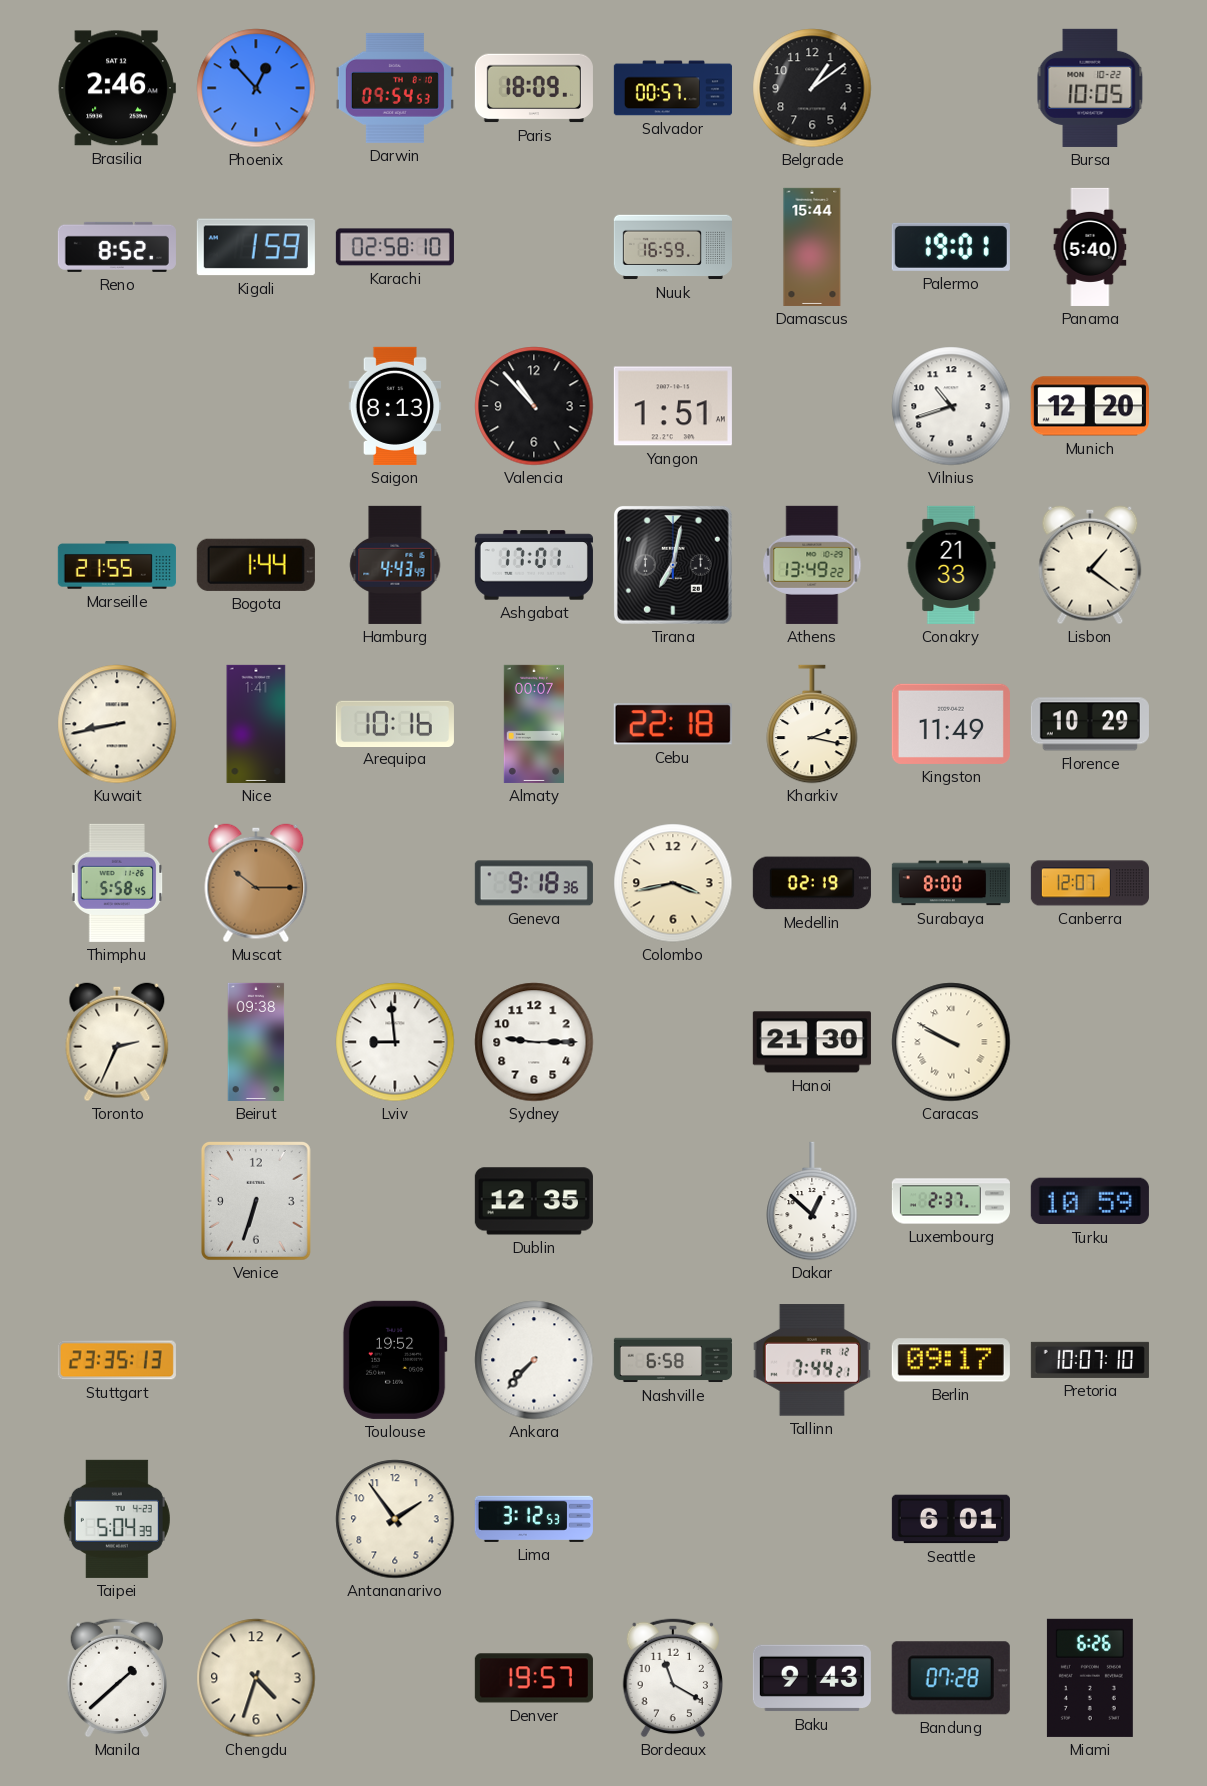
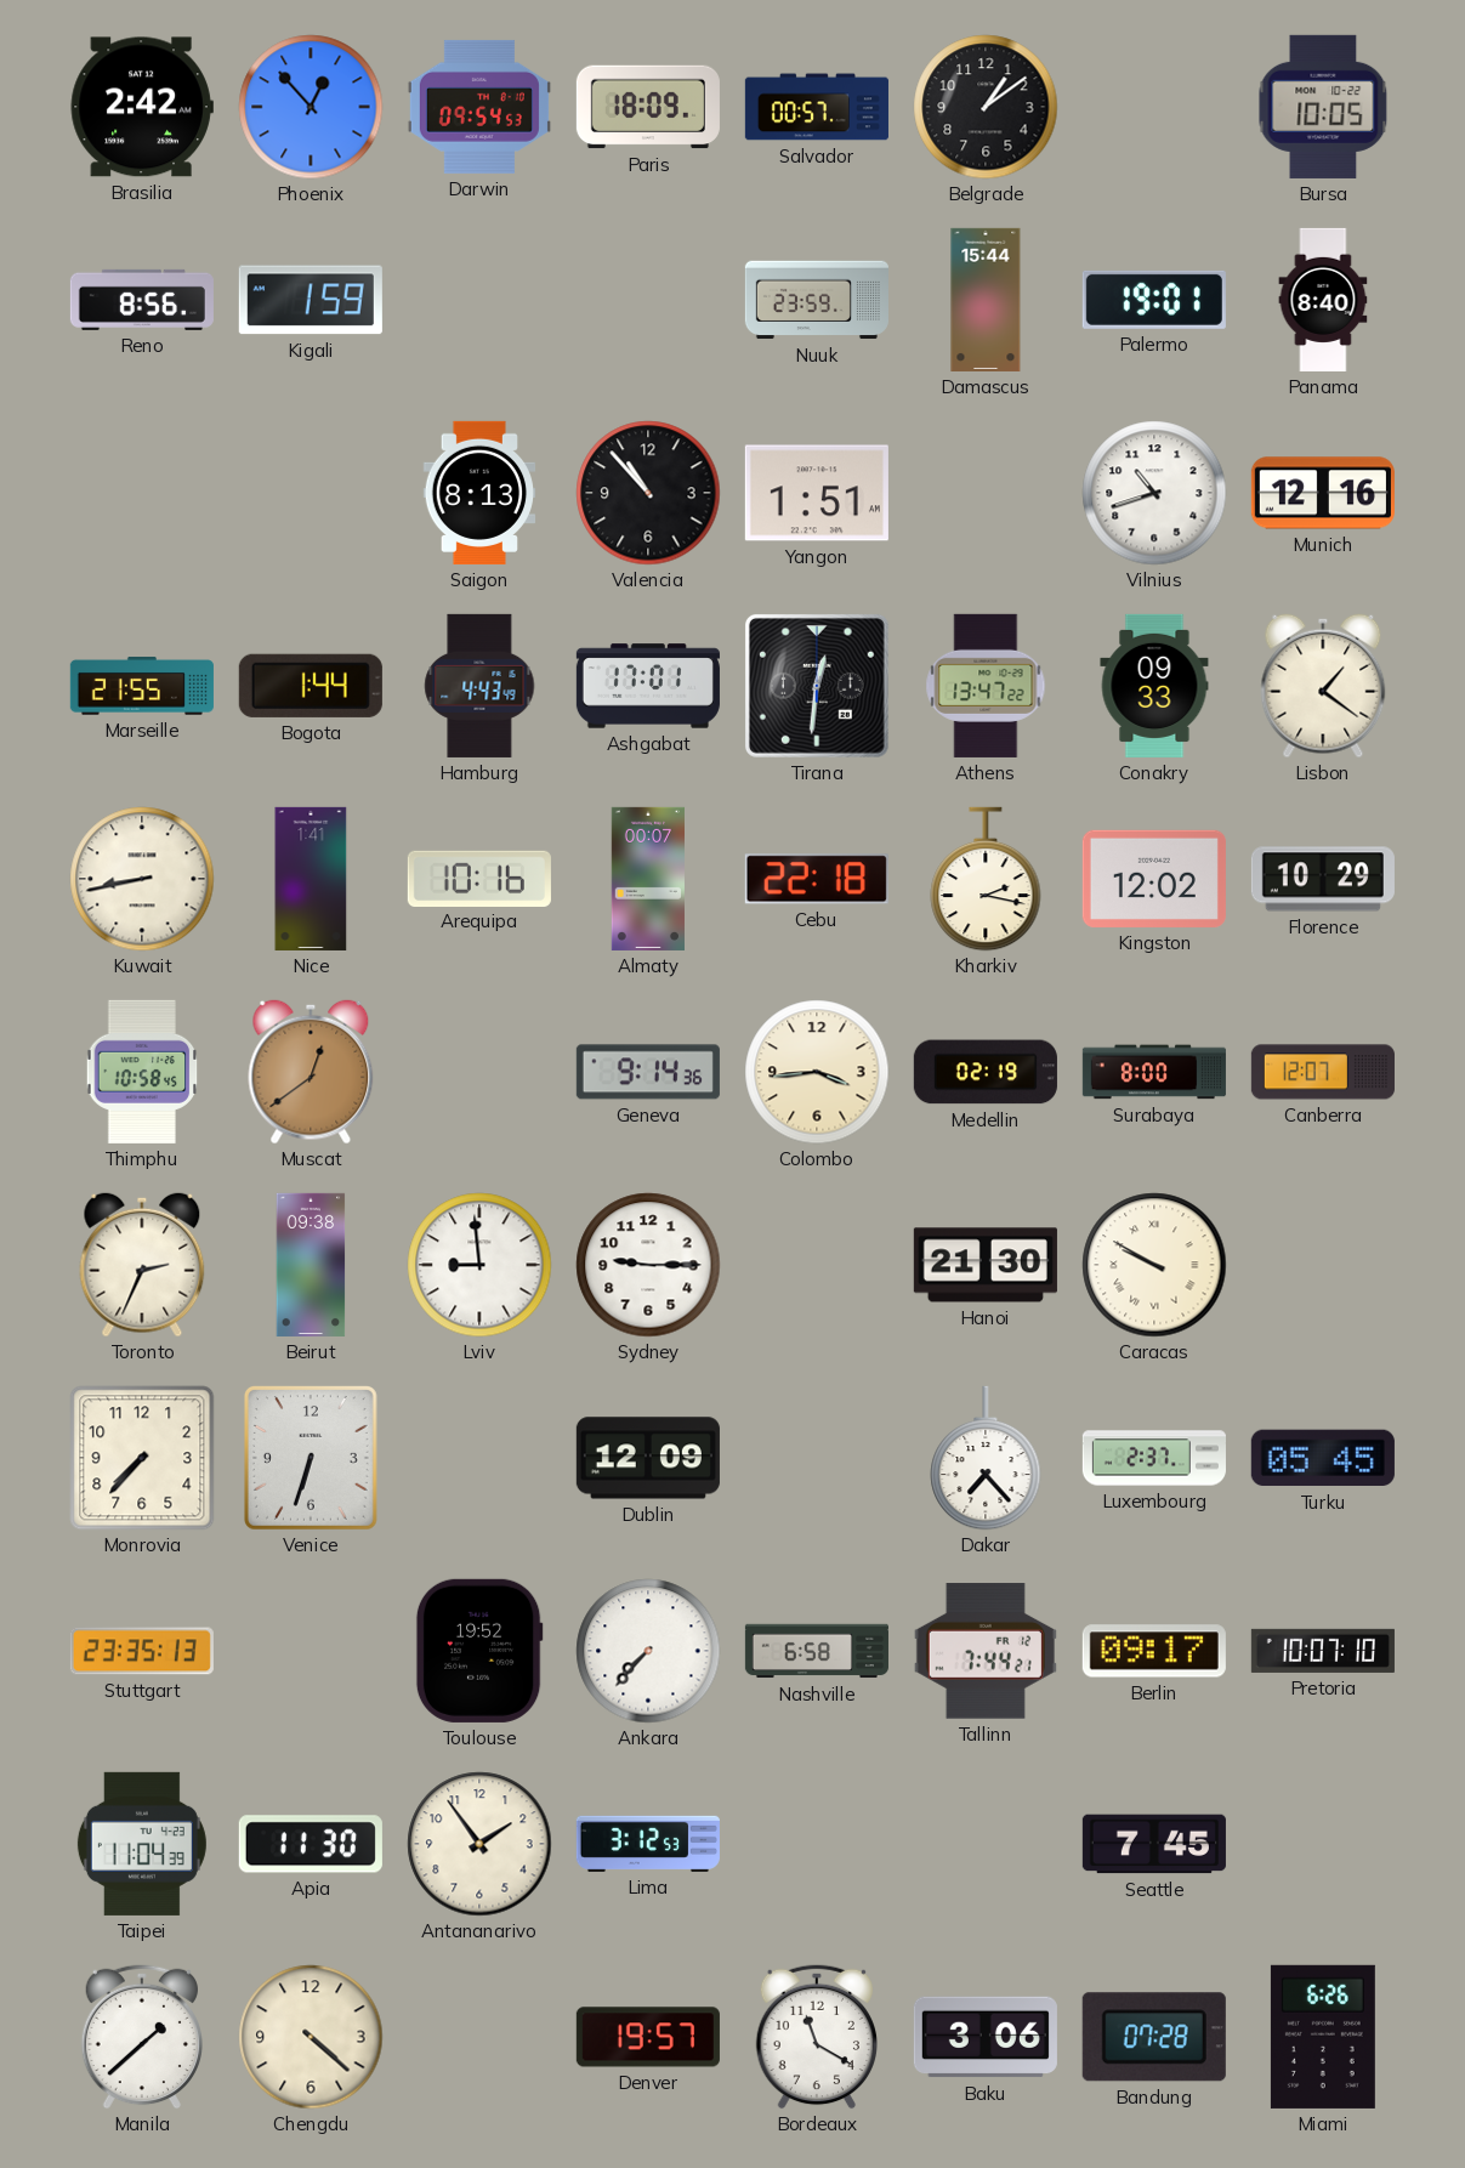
Brasilia: 2:46 -> 2:42 (142, 107)
Reno: 8:52 -> 8:56 (142, 300)
Karachi: 02:58 -> none (395, 247)
Nuuk: 16:59 -> 23:59 (817, 300)
Panama: 5:40 -> 8:40 (1323, 300)
Munich: 12:20 -> 12:16 (1323, 493)
Tirana: 7:02 -> 12:31 (817, 686)
Athens: 13:49 -> 13:47 (986, 686)
Conakry: 21:33 -> 09:33 (1154, 686)
Kingston: 11:49 -> 12:02 (1154, 879)
Thimphu: 5:58 -> 10:58 (142, 1072)
Muscat: 10:15 -> 12:39 (311, 1072)
Geneva: 9:18 -> 9:14 (648, 1072)
Colombo: 3:43 -> 3:44 (817, 1072)
Monrovia: none -> 7:37 (142, 1458)
Dublin: 12:35 -> 12:09 (648, 1458)
Dakar: 12:52 -> 7:23 (986, 1458)
Turku: 10:59 -> 05:45 (1323, 1458)
Taipei: 5:04 -> 11:04 (142, 1844)
Apia: none -> 11:30 (311, 1844)
Seattle: 6:01 -> 7:45 (1154, 1844)
Chengdu: 4:33 -> 4:22 (311, 2037)
Baku: 9:43 -> 3:06 (986, 2037)
